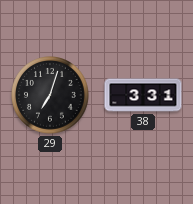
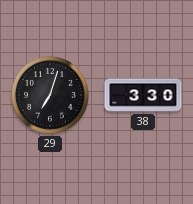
38: 3:31 -> 3:30 (143, 95)
